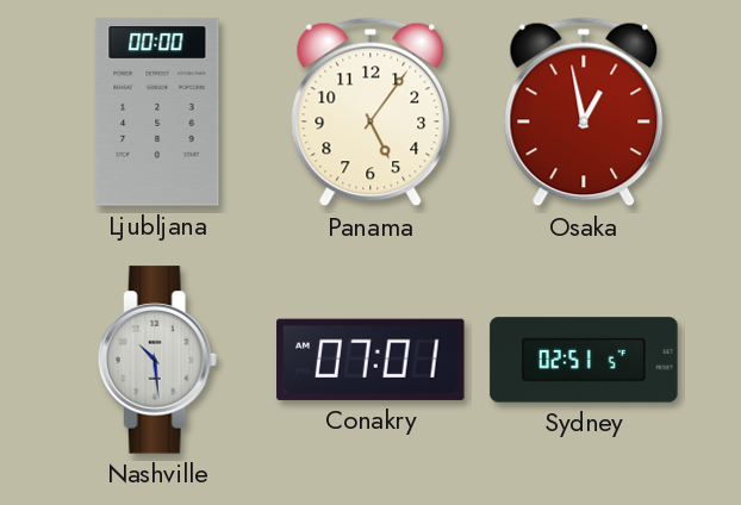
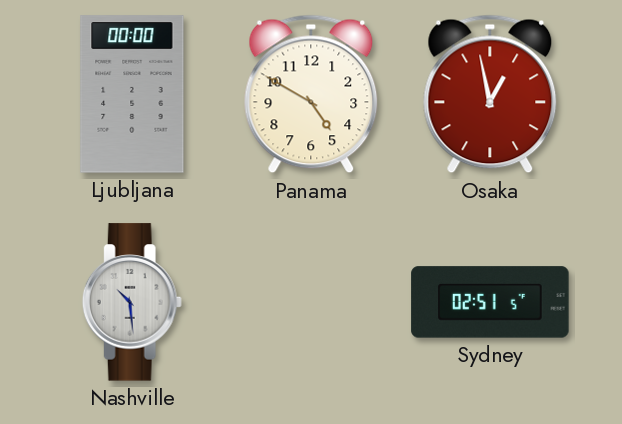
Panama: 5:06 -> 4:50 (311, 94)
Conakry: 07:01 -> none (370, 360)
